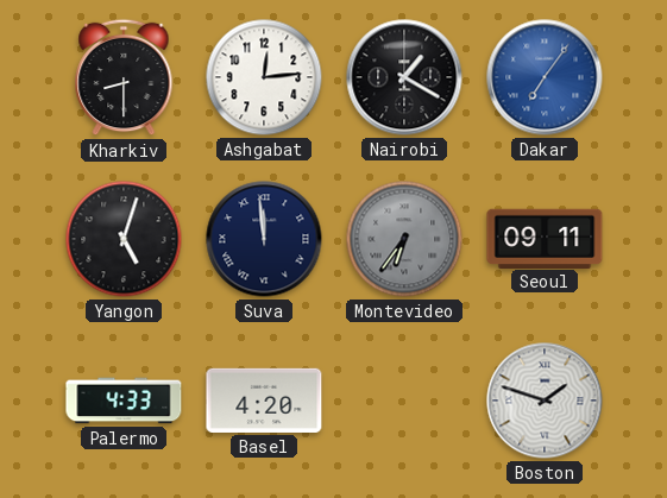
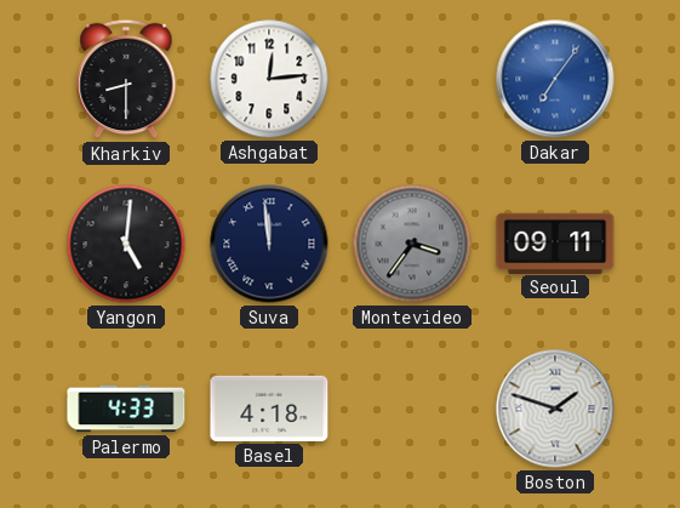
Nairobi: 1:20 -> none (404, 77)
Yangon: 5:03 -> 5:01 (126, 244)
Montevideo: 6:36 -> 3:36 (412, 244)
Basel: 4:20 -> 4:18 (269, 409)
